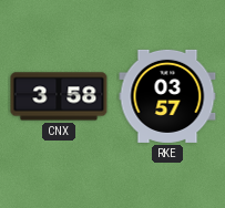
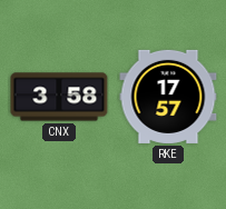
RKE: 03:57 -> 17:57 (168, 97)
